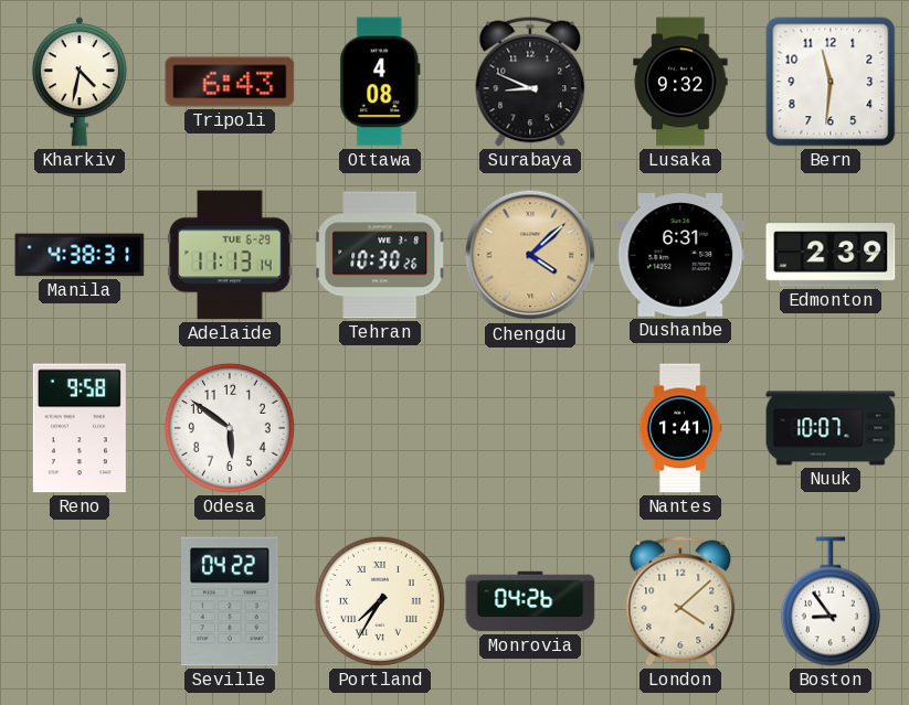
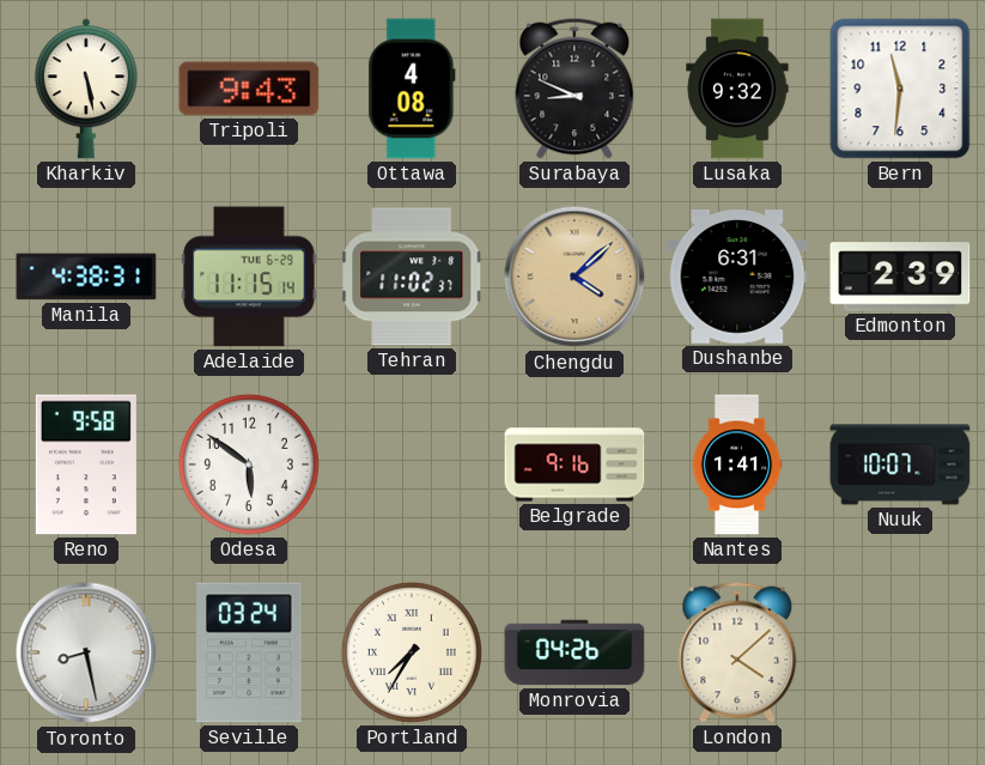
Kharkiv: 4:32 -> 5:28 (86, 89)
Tripoli: 6:43 -> 9:43 (249, 89)
Adelaide: 11:13 -> 11:15 (249, 277)
Tehran: 10:30 -> 11:02 (412, 277)
Belgrade: none -> 9:16 (574, 465)
Toronto: none -> 8:28 (86, 652)
Seville: 04:22 -> 03:24 (249, 652)
Boston: 8:54 -> none (831, 601)
